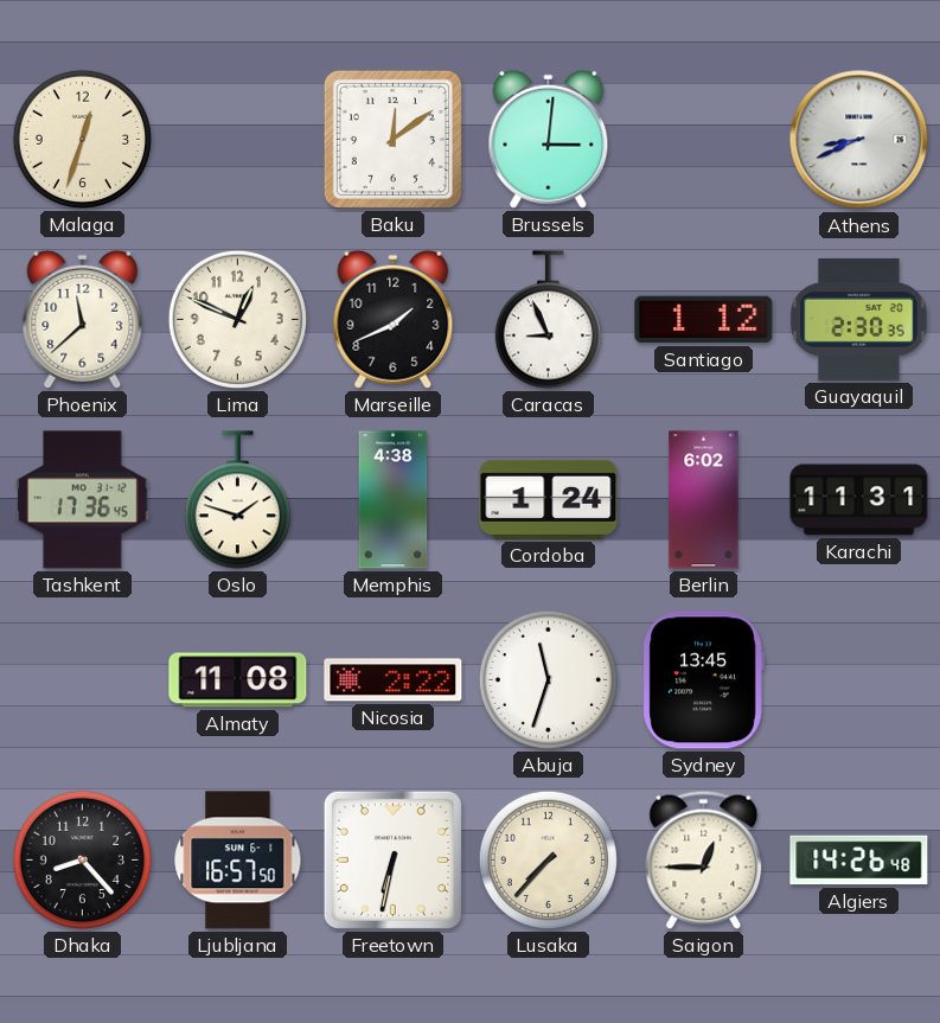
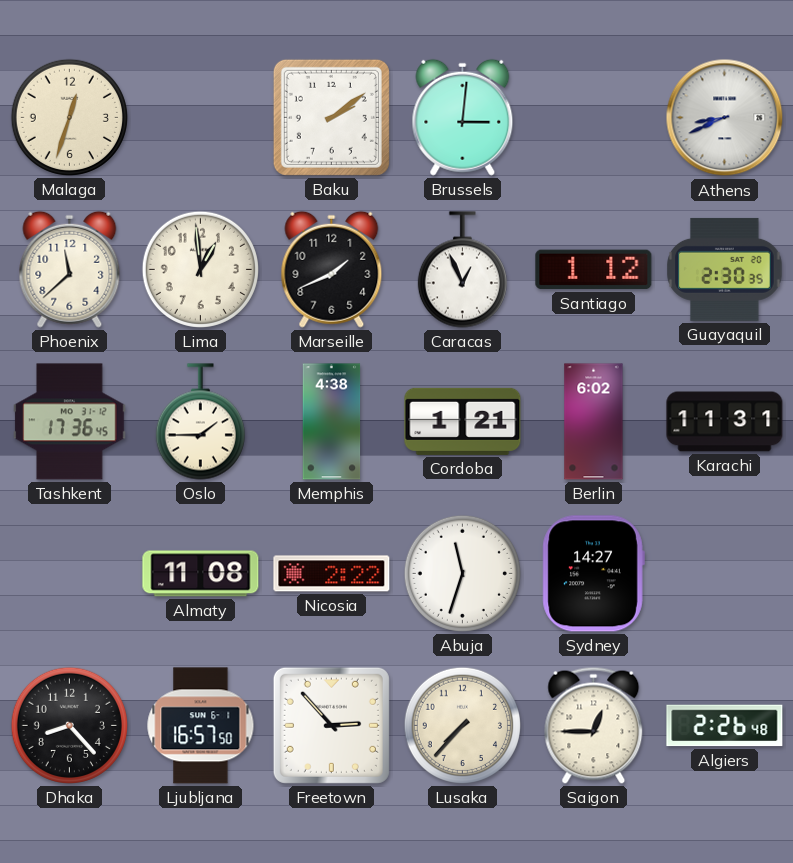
Baku: 12:09 -> 2:09 (331, 117)
Lima: 12:49 -> 12:59 (200, 269)
Caracas: 8:56 -> 12:56 (462, 270)
Oslo: 1:48 -> 1:45 (200, 422)
Cordoba: 1:24 -> 1:21 (463, 421)
Sydney: 13:45 -> 14:27 (593, 574)
Freetown: 6:32 -> 2:53 (331, 725)
Algiers: 14:26 -> 2:26 (725, 726)
